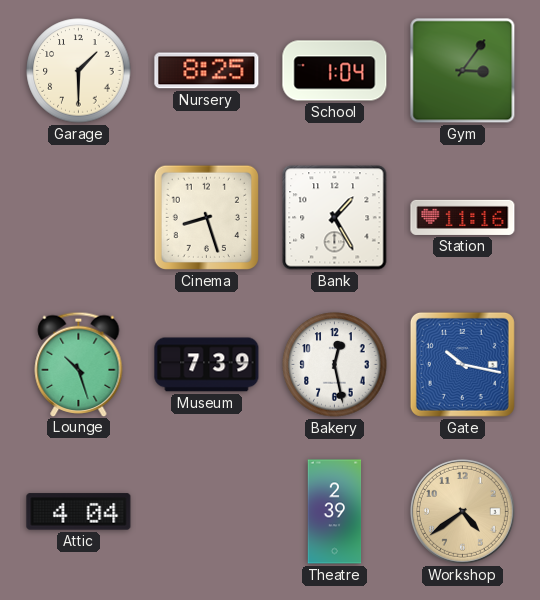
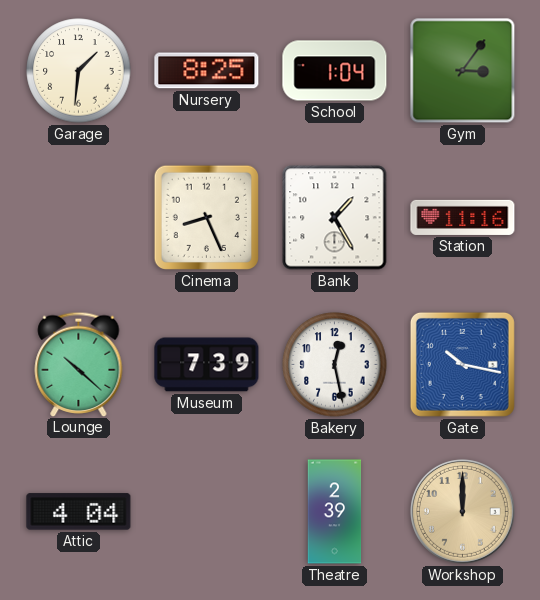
Garage: 1:30 -> 1:31 (79, 71)
Cinema: 8:27 -> 8:26 (206, 217)
Lounge: 10:27 -> 10:22 (79, 364)
Workshop: 4:39 -> 12:00 (462, 511)
